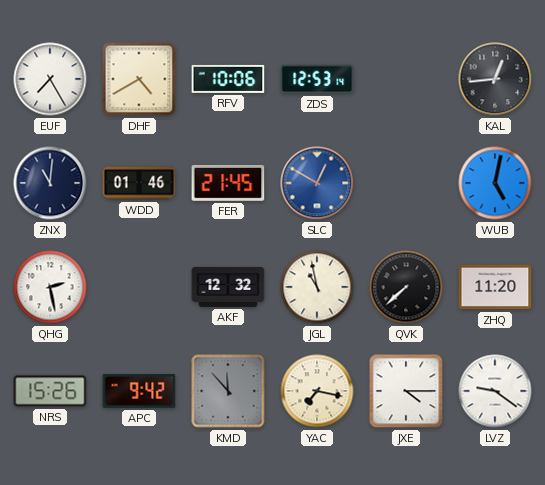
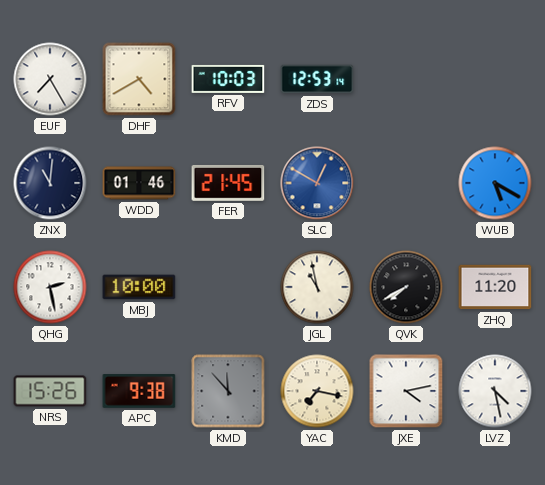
RFV: 10:06 -> 10:03 (228, 79)
KAL: 12:44 -> none (495, 79)
WUB: 5:02 -> 5:20 (495, 183)
MBJ: none -> 10:00 (139, 287)
AKF: 12:32 -> none (228, 287)
QVK: 7:38 -> 7:40 (406, 287)
APC: 9:42 -> 9:38 (139, 391)
JXE: 4:15 -> 4:13 (406, 391)
LVZ: 9:21 -> 4:28 (495, 391)
